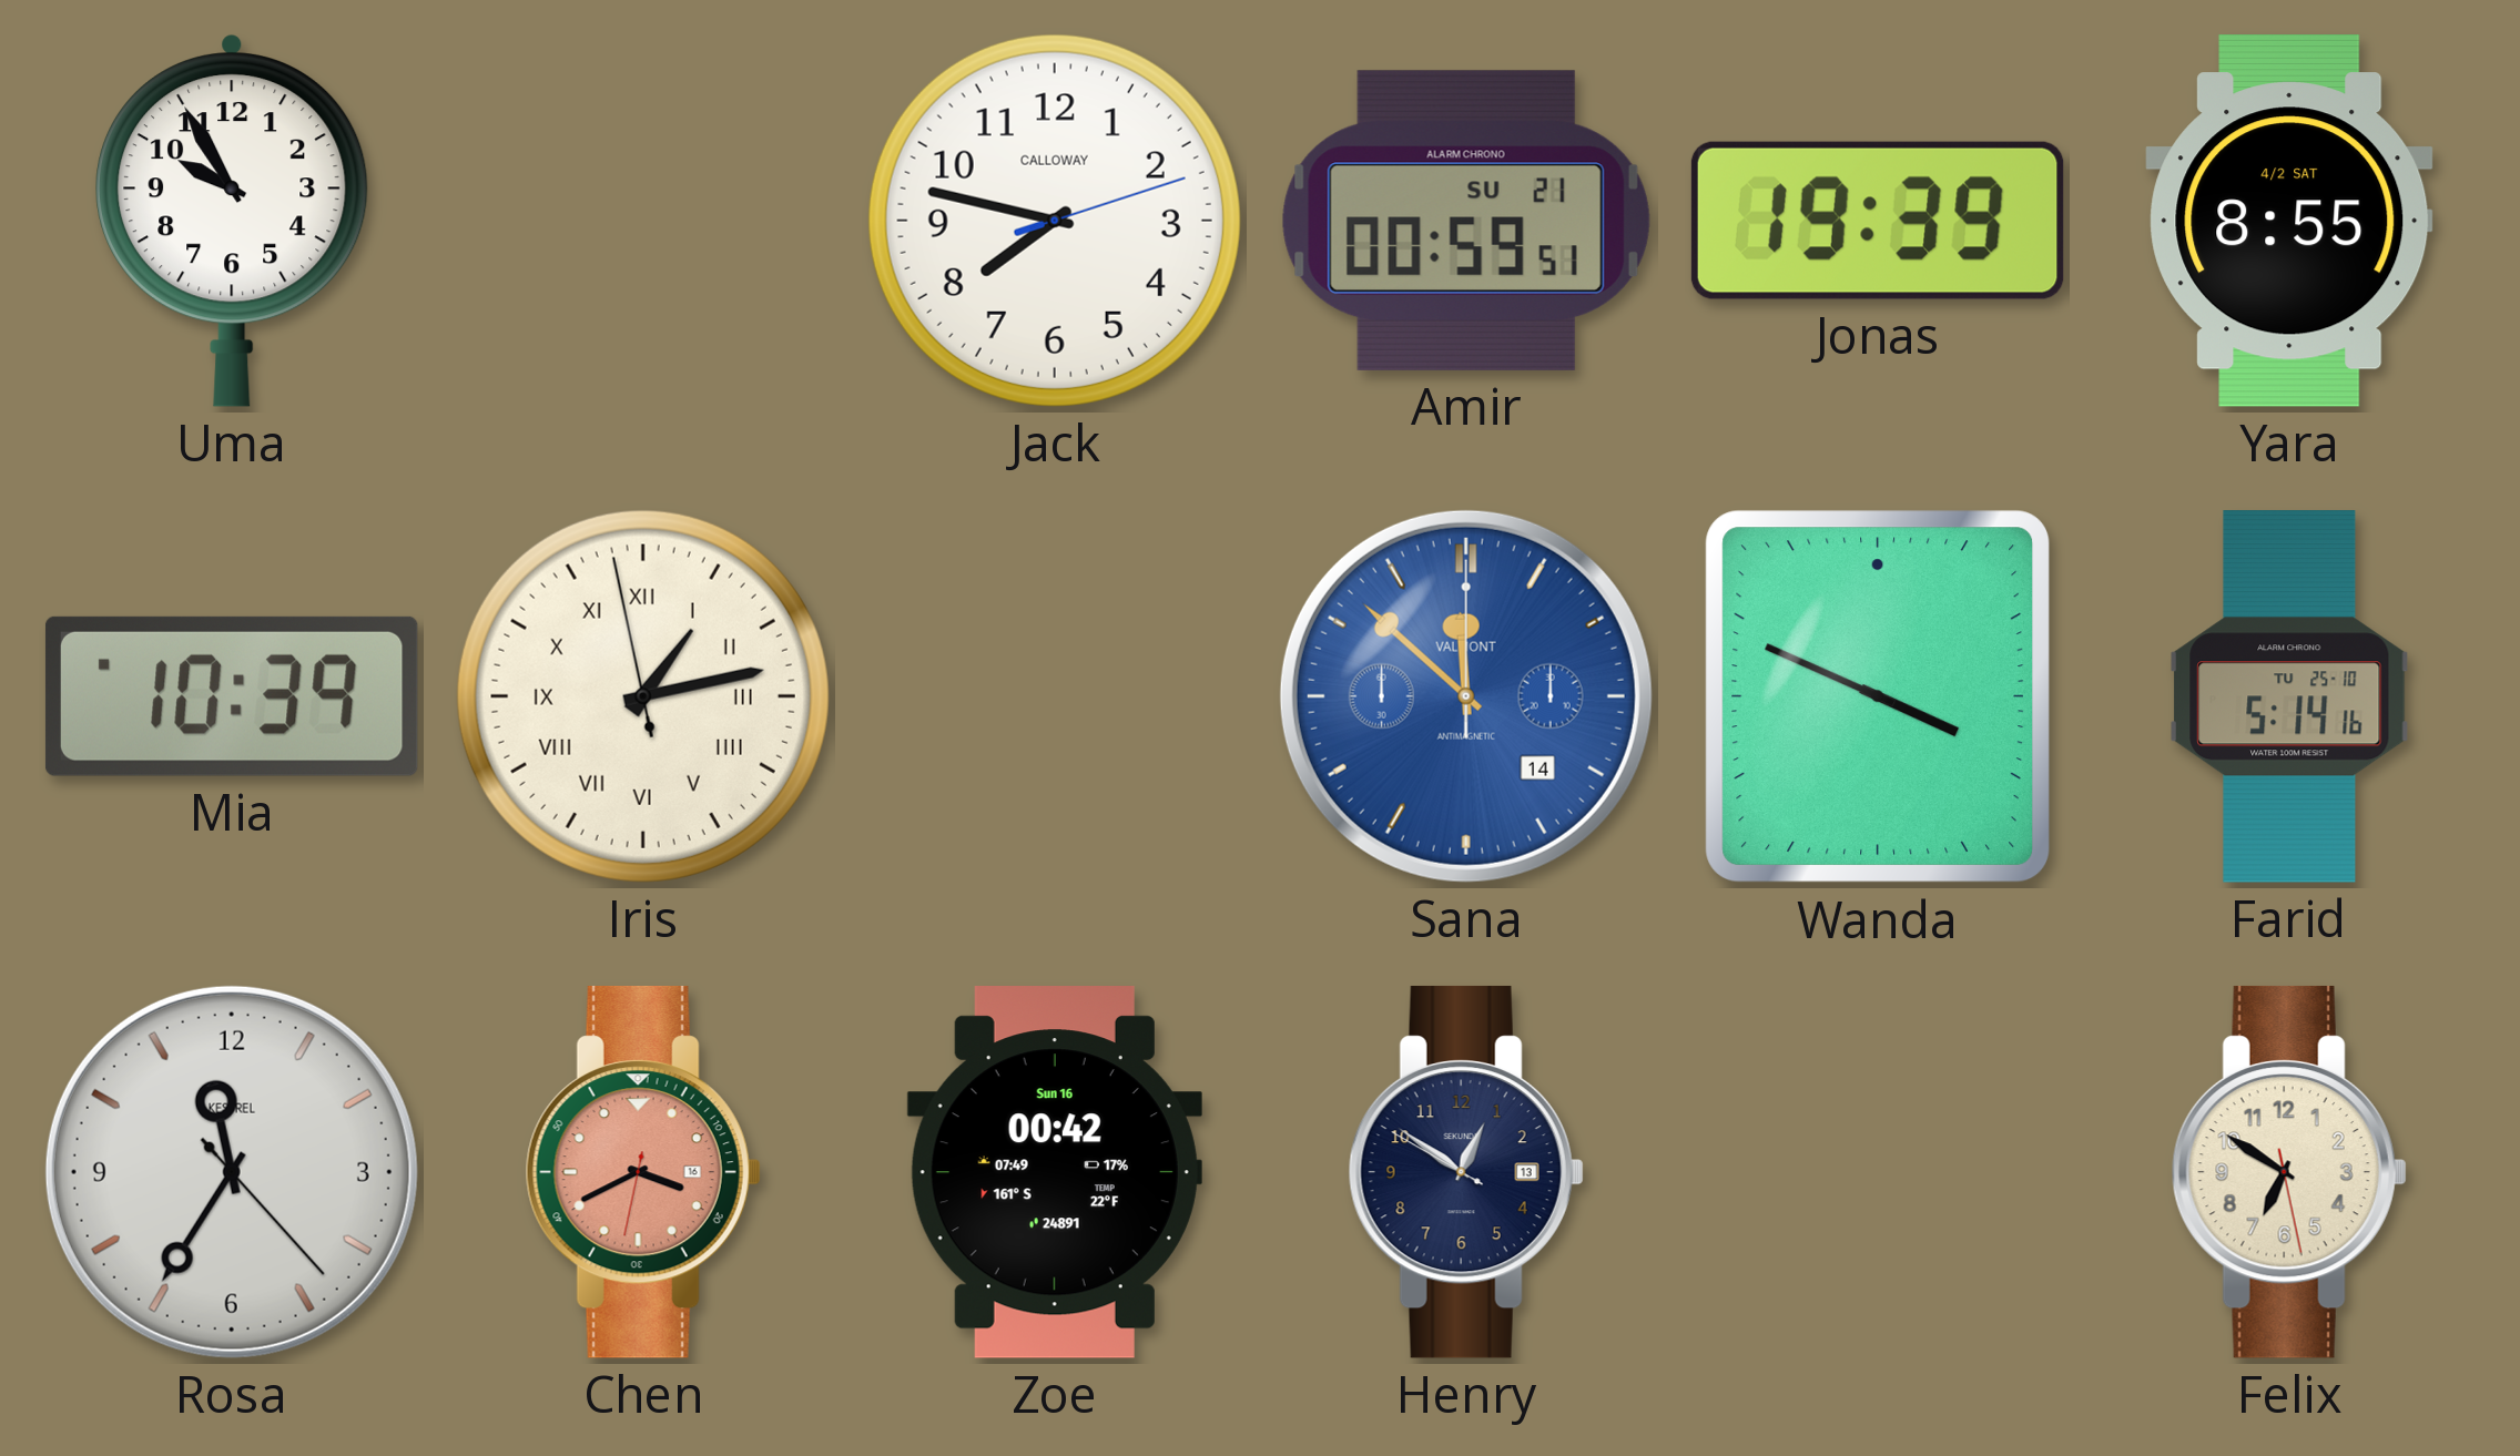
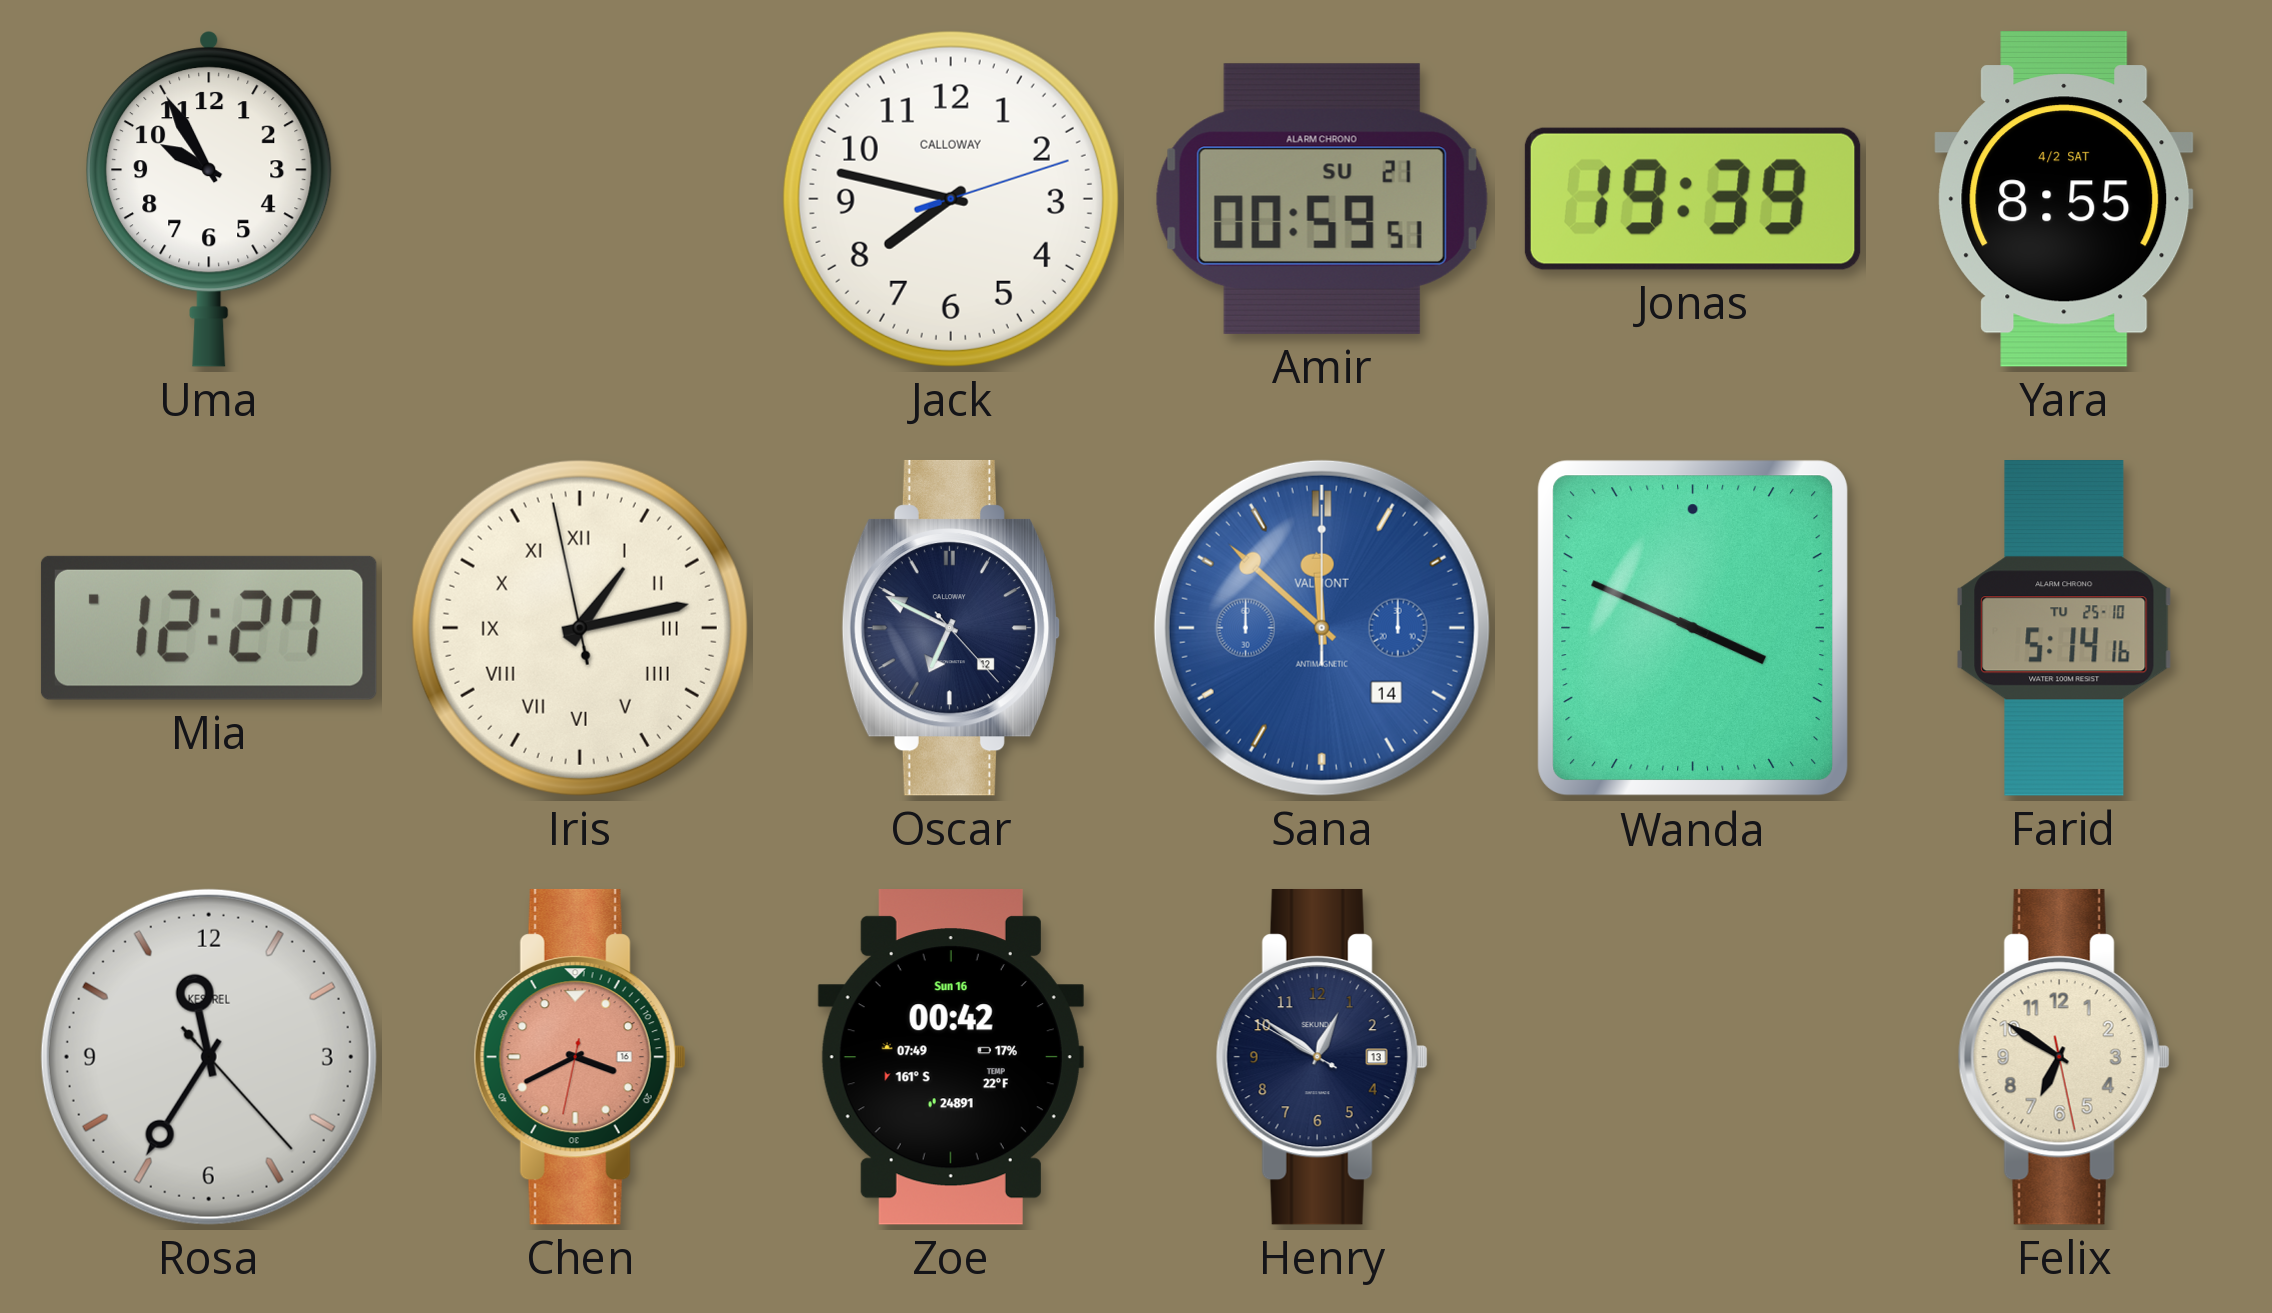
Mia: 10:39 -> 12:27 (209, 628)
Oscar: none -> 6:49 (950, 628)
